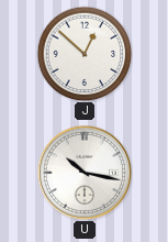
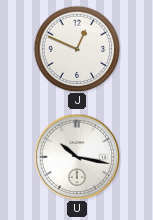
J: 12:52 -> 12:49 (77, 49)
